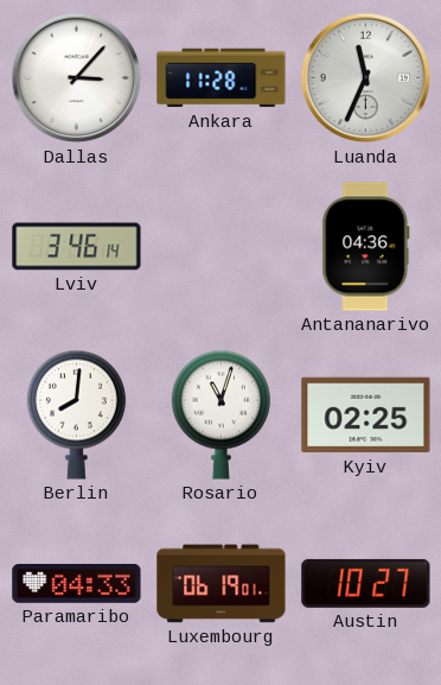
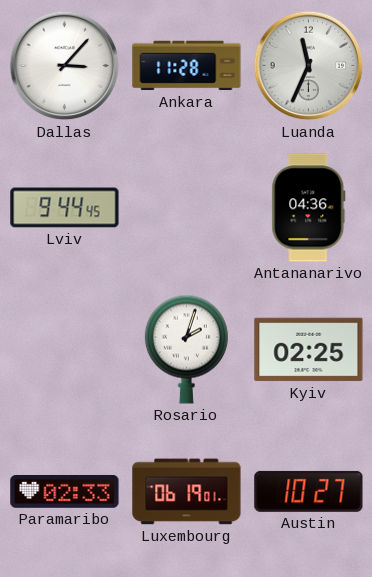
Lviv: 3:46 -> 9:44 (65, 208)
Berlin: 8:01 -> none (76, 414)
Rosario: 11:03 -> 2:03 (186, 349)
Paramaribo: 04:33 -> 02:33 (65, 492)
